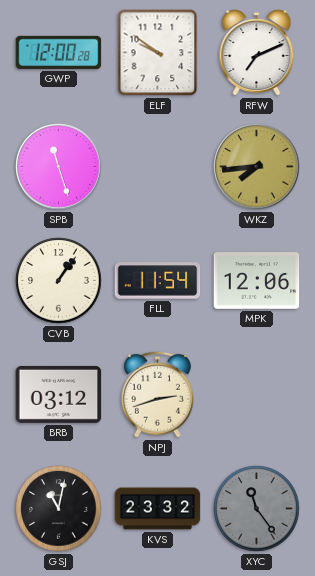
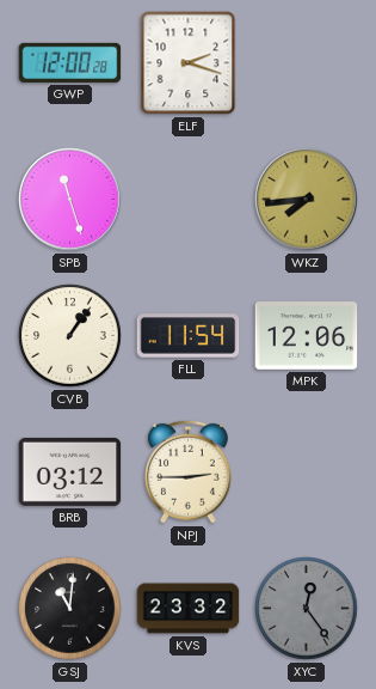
ELF: 9:51 -> 2:18 (189, 63)
RFW: 7:11 -> none (257, 53)
NPJ: 2:42 -> 2:45 (187, 471)
GSJ: 11:02 -> 11:01 (70, 609)
XYC: 11:24 -> 12:24 (307, 609)
